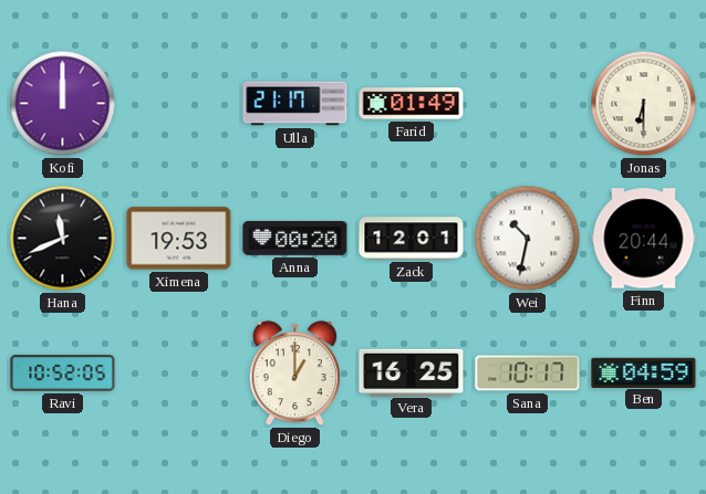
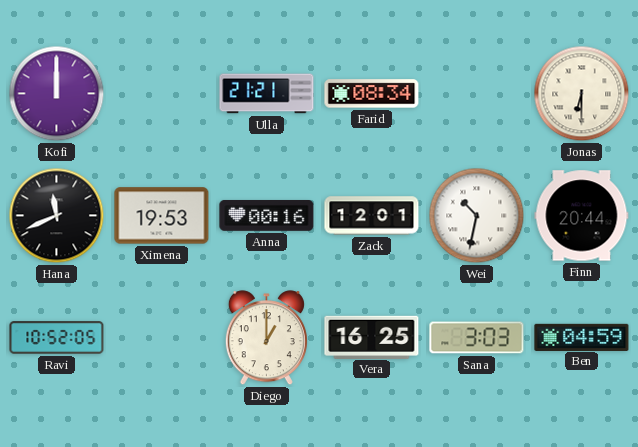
Ulla: 21:17 -> 21:21 (267, 94)
Farid: 01:49 -> 08:34 (372, 94)
Anna: 00:20 -> 00:16 (267, 215)
Sana: 10:17 -> 3:03 (477, 338)
